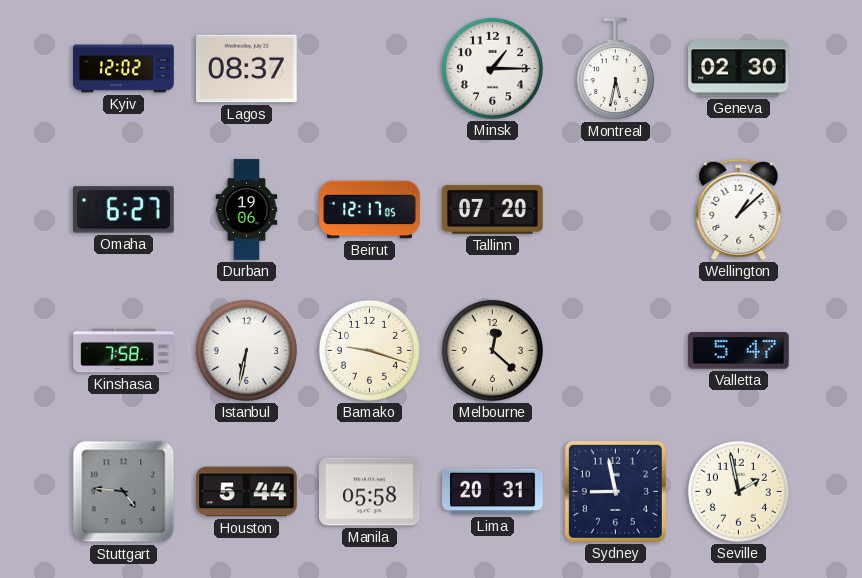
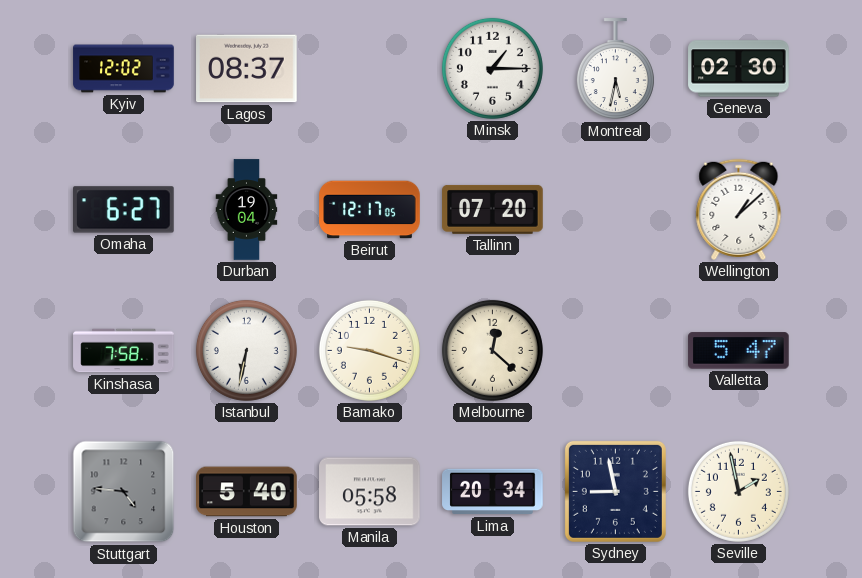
Durban: 19:06 -> 19:04 (247, 210)
Houston: 5:44 -> 5:40 (247, 492)
Lima: 20:31 -> 20:34 (493, 492)
